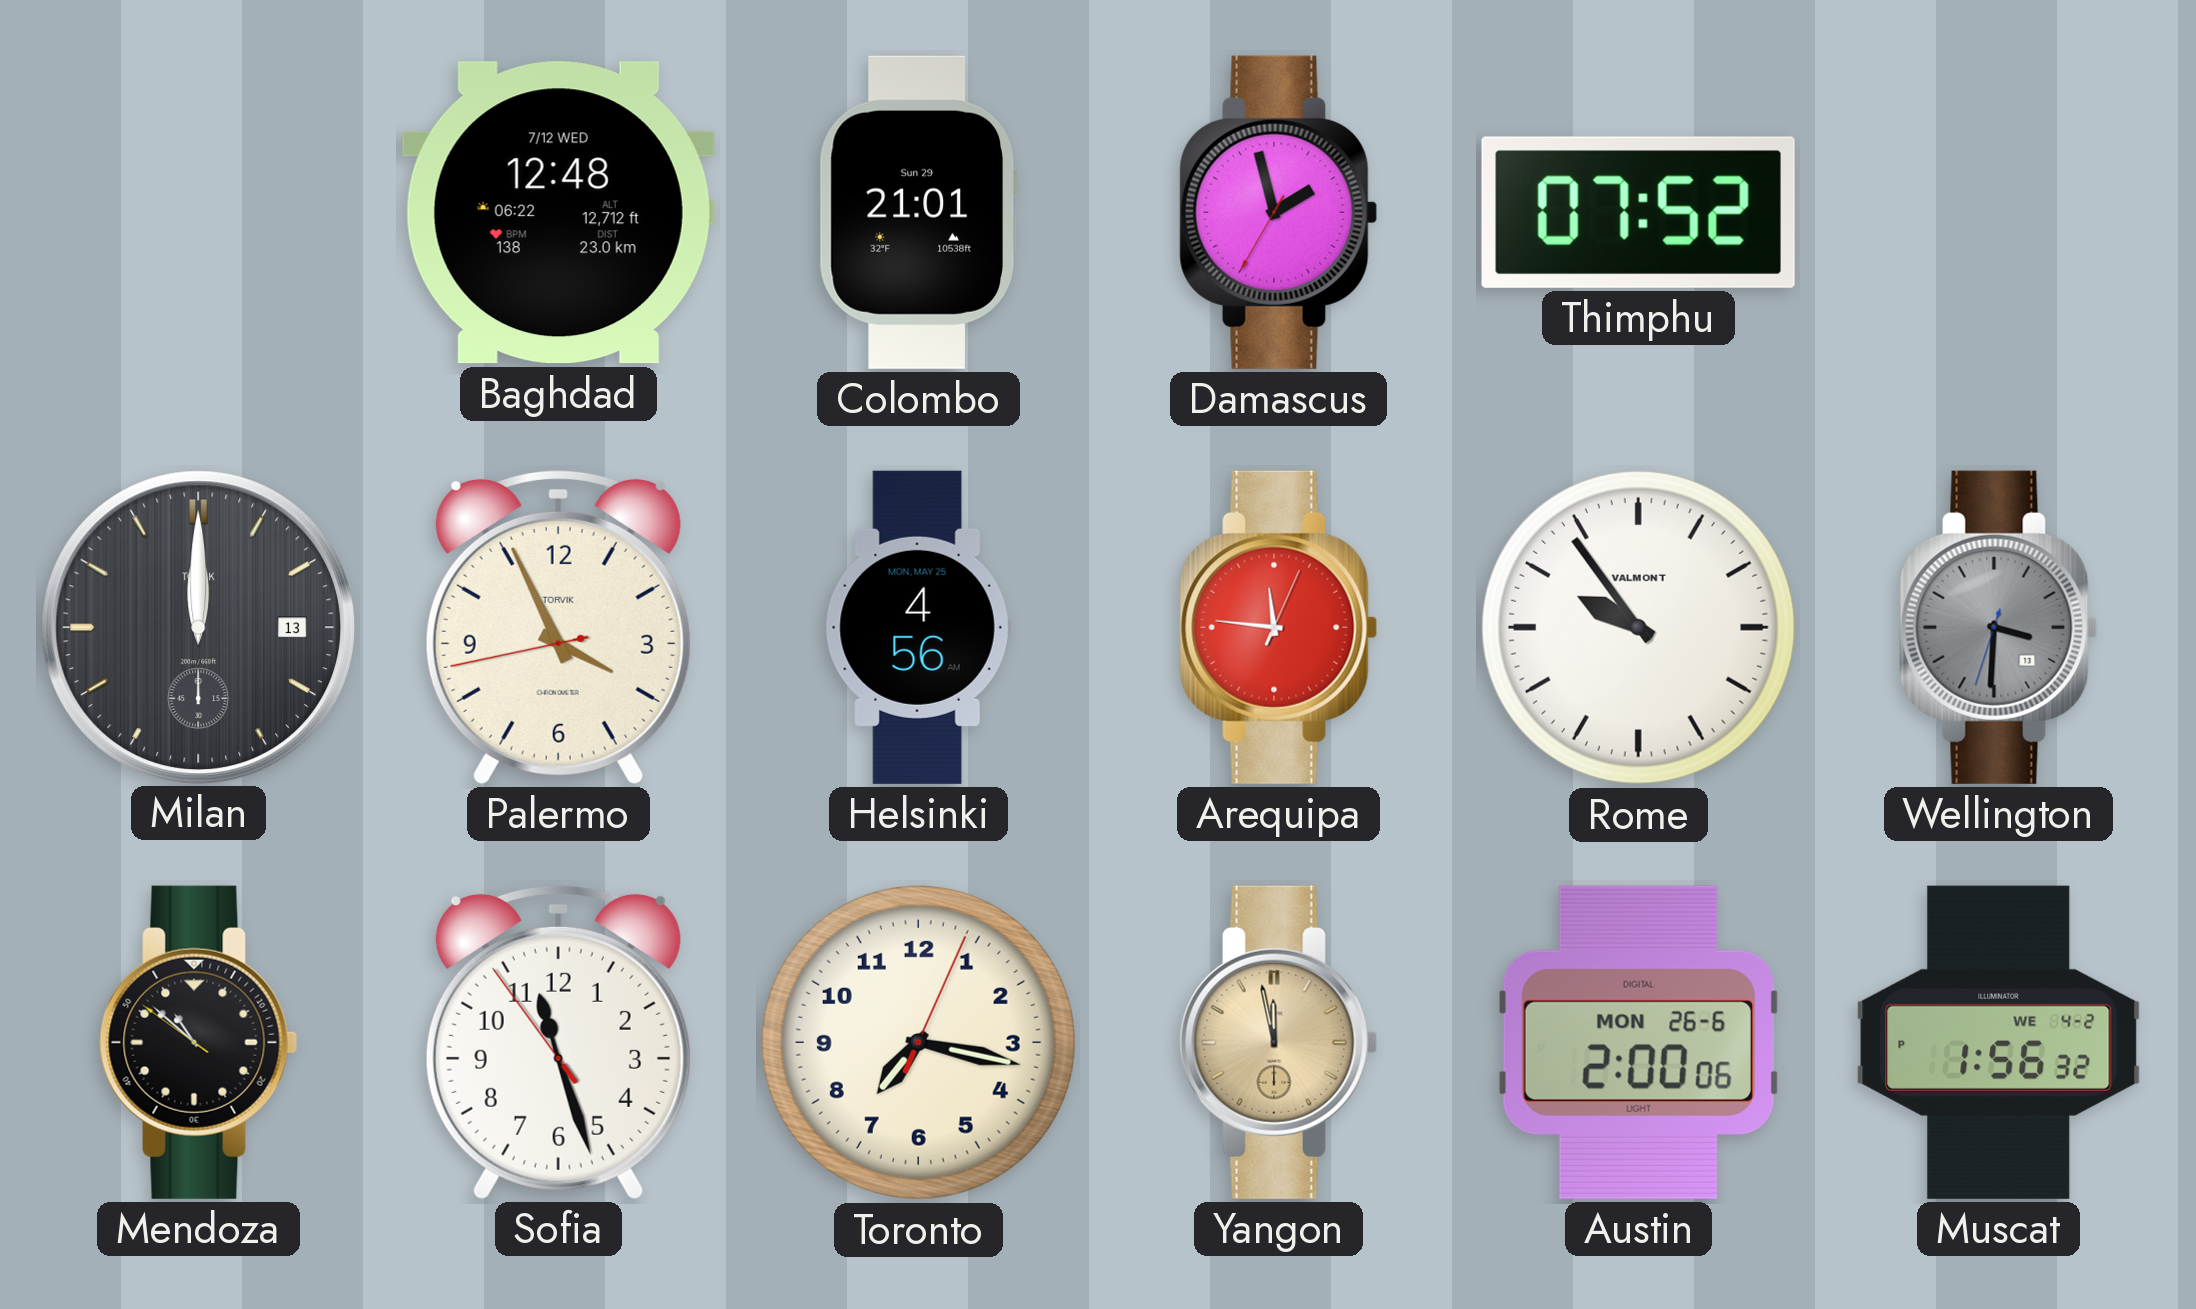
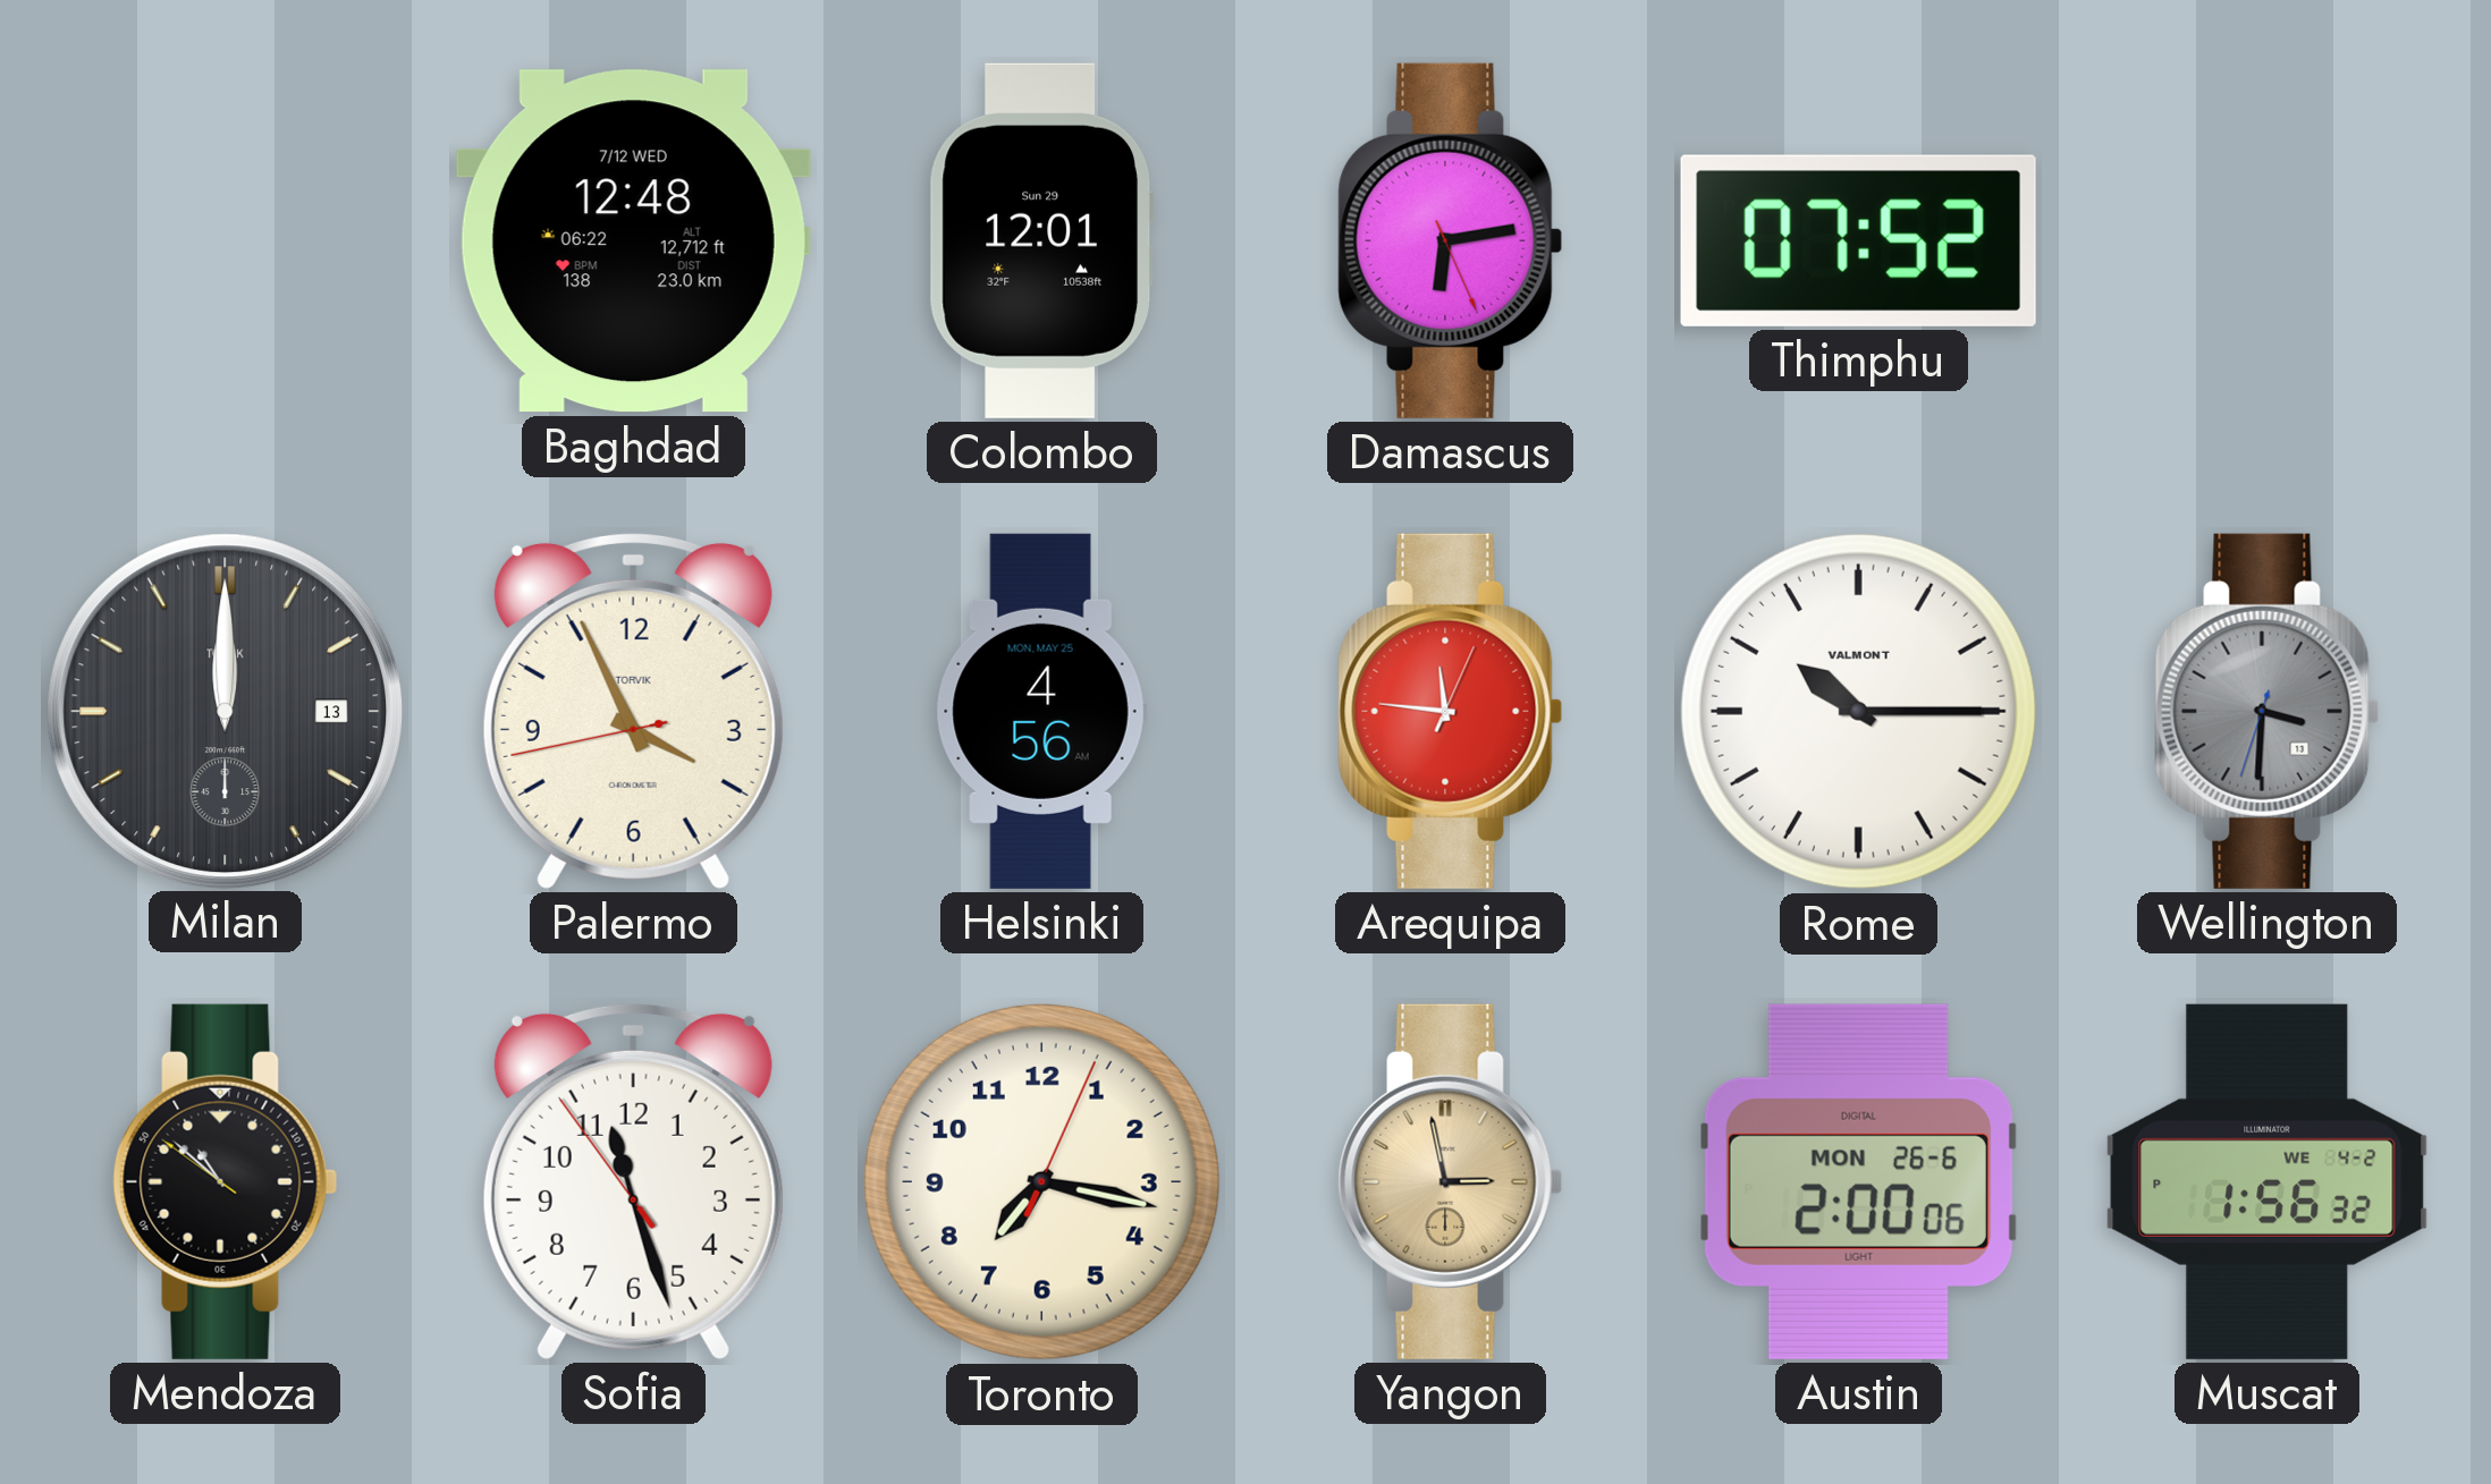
Colombo: 21:01 -> 12:01 (1041, 240)
Damascus: 1:57 -> 6:13 (1451, 240)
Rome: 9:54 -> 10:15 (1858, 711)
Yangon: 11:58 -> 2:58 (1451, 1181)
